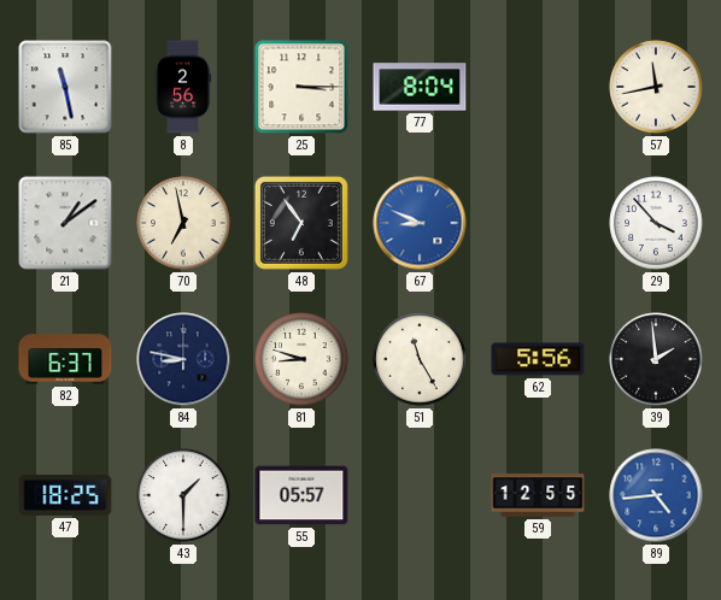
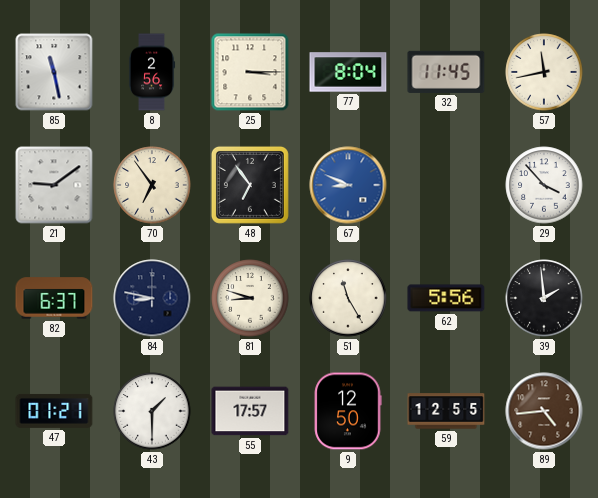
32: none -> 11:45 (446, 72)
21: 1:09 -> 9:09 (54, 185)
70: 6:58 -> 6:54 (152, 185)
47: 18:25 -> 01:21 (54, 411)
55: 05:57 -> 17:57 (250, 411)
9: none -> 12:50 (348, 411)
89 dial: blue -> brown (544, 411)
